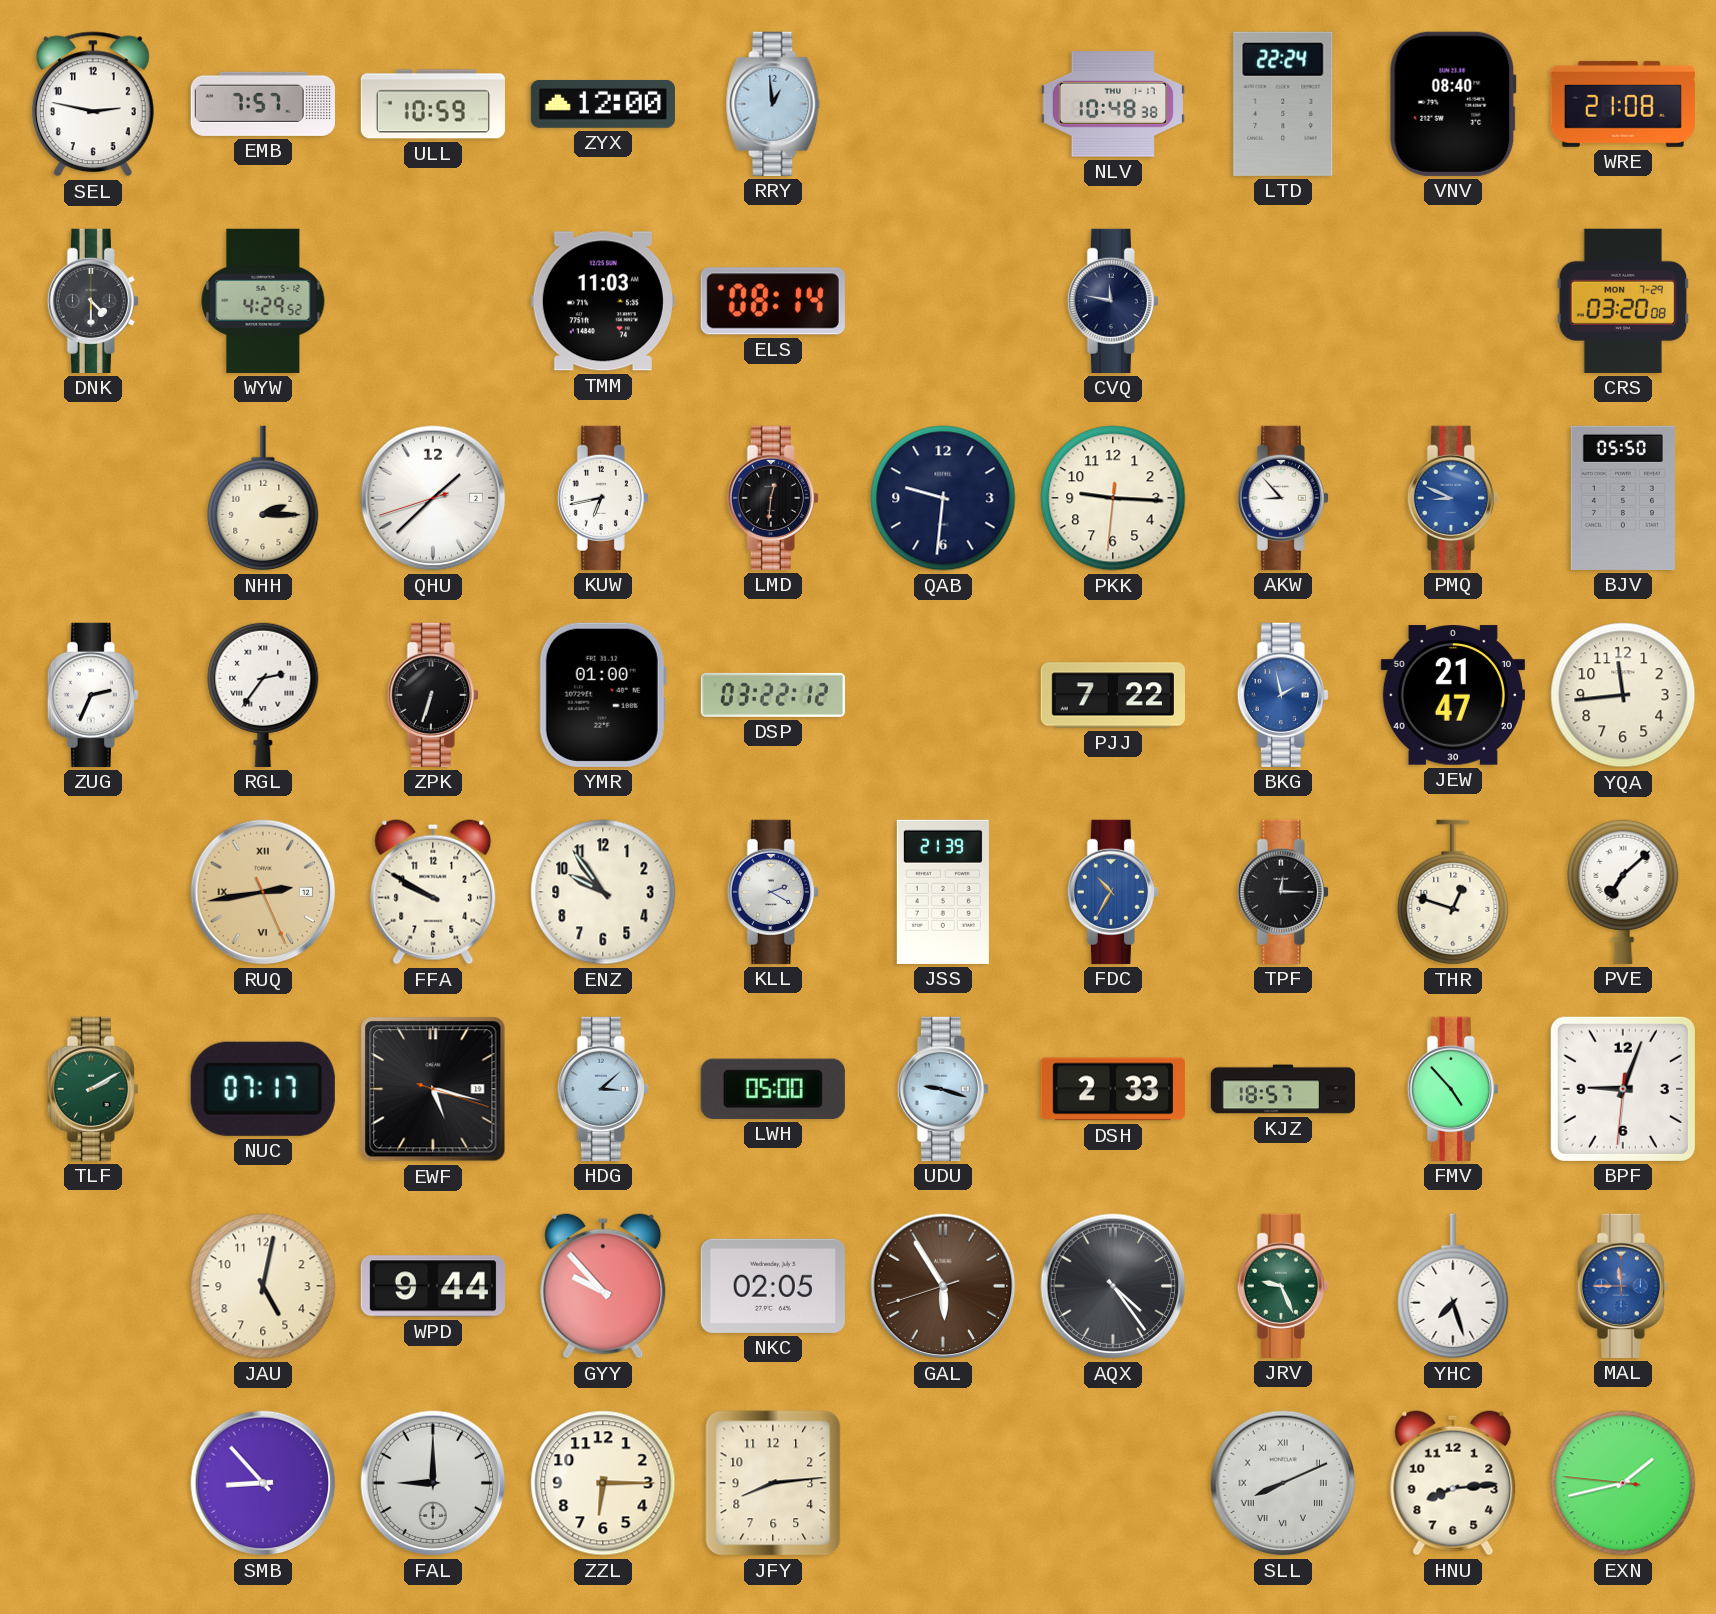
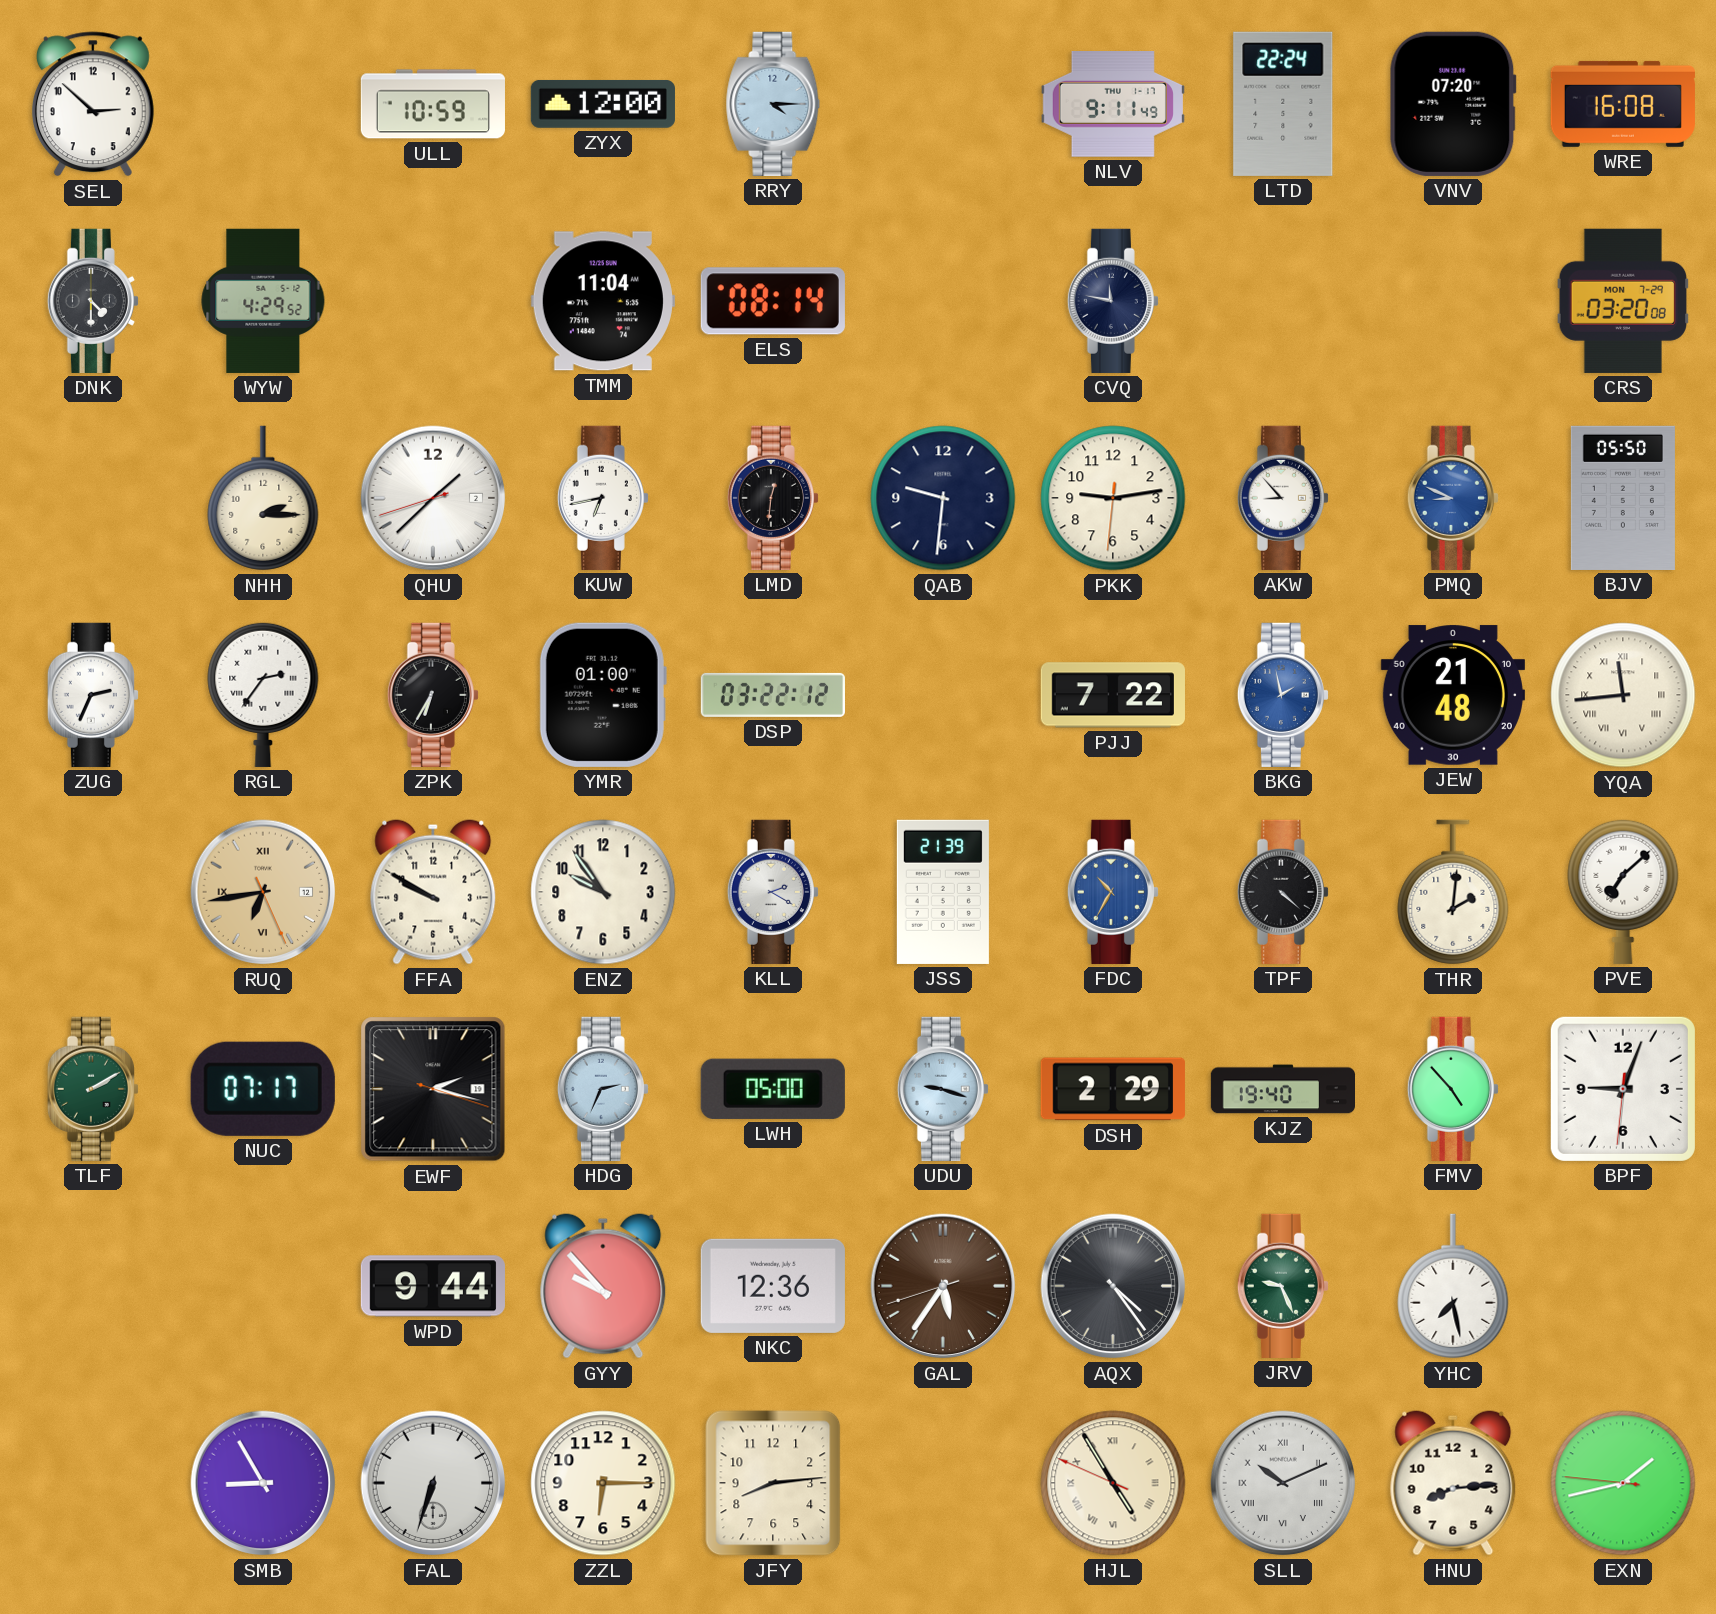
SEL: 2:47 -> 2:52 (93, 104)
EMB: 7:57 -> none (263, 104)
RRY: 12:59 -> 4:15 (773, 104)
NLV: 10:48 -> 9:11 (1113, 105)
VNV: 08:40 -> 07:20 (1453, 104)
WRE: 21:08 -> 16:08 (1623, 104)
TMM: 11:03 -> 11:04 (603, 301)
PKK: 9:15 -> 9:13 (1113, 498)
ZPK: 6:33 -> 6:35 (433, 695)
JEW: 21:47 -> 21:48 (1453, 695)
YQA numerals: Arabic -> Roman (1623, 695)
RUQ: 2:43 -> 6:43 (263, 892)
TPF: 12:15 -> 4:22 (1283, 892)
THR: 12:48 -> 2:01 (1453, 892)
EWF: 5:17 -> 2:17 (433, 1089)
HDG: 3:08 -> 2:34 (603, 1089)
DSH: 2:33 -> 2:29 (1113, 1089)
KJZ: 18:57 -> 19:40 (1282, 1089)
JAU: 5:02 -> none (263, 1286)
NKC: 02:05 -> 12:36 (773, 1286)
GAL: 5:54 -> 5:35 (943, 1286)
YHC: 7:27 -> 7:28 (1453, 1286)
MAL: 11:45 -> none (1623, 1286)
SMB: 8:53 -> 8:55 (263, 1483)
FAL: 9:00 -> 6:33 (433, 1483)
HJL: none -> 4:54 (1113, 1483)
SLL: 8:11 -> 10:11 (1283, 1483)
